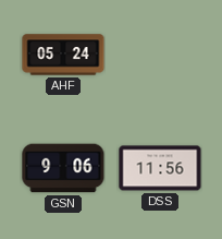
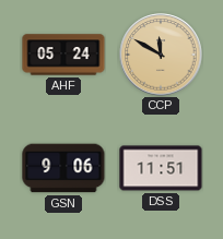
CCP: none -> 11:50 (161, 55)
DSS: 11:56 -> 11:51 (161, 168)
